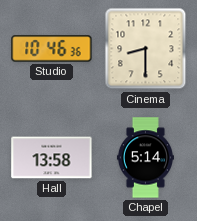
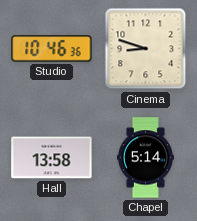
Cinema: 8:30 -> 8:48 (146, 49)
